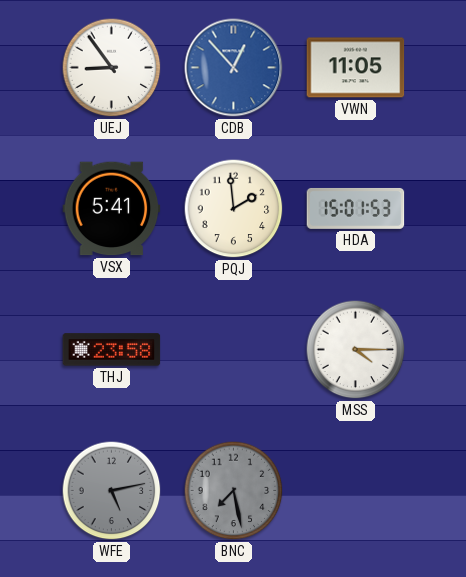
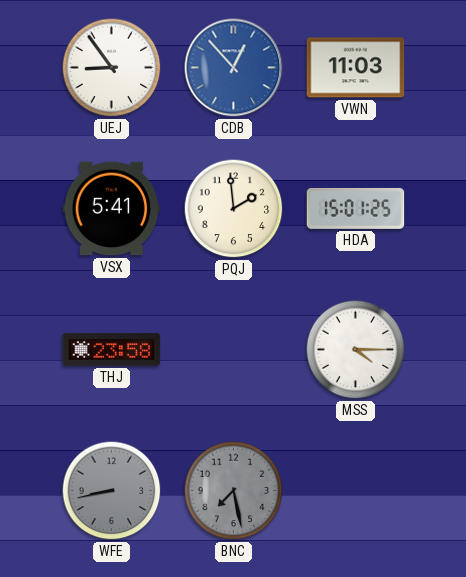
VWN: 11:05 -> 11:03 (356, 68)
HDA: 15:01:53 -> 15:01:25 (356, 208)
WFE: 5:13 -> 8:43 (112, 491)
